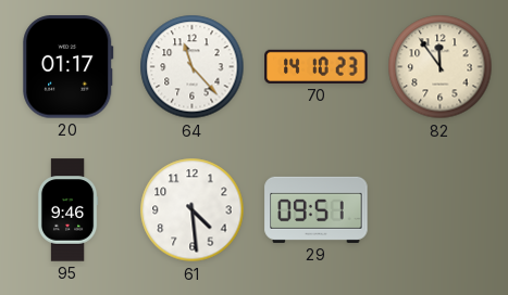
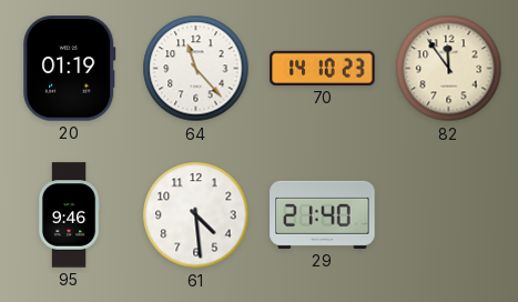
20: 01:17 -> 01:19 (70, 69)
29: 09:51 -> 21:40 (323, 214)
